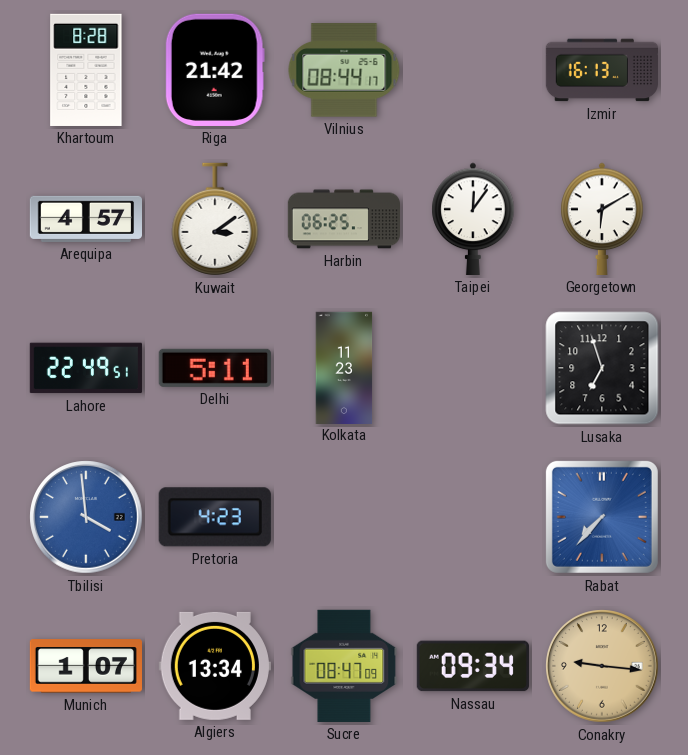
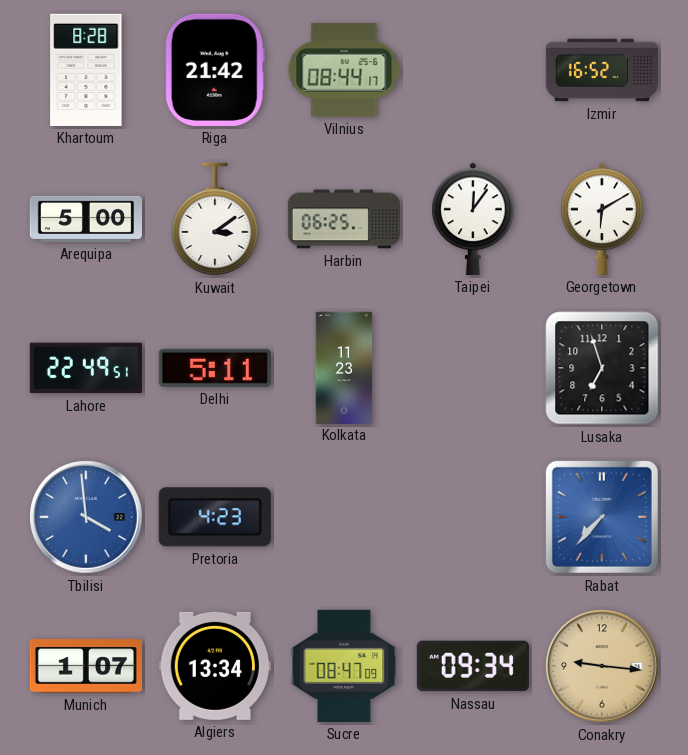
Izmir: 16:13 -> 16:52 (601, 70)
Arequipa: 4:57 -> 5:00 (85, 219)
